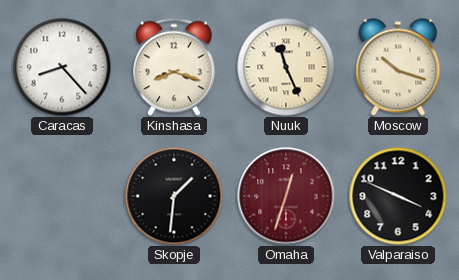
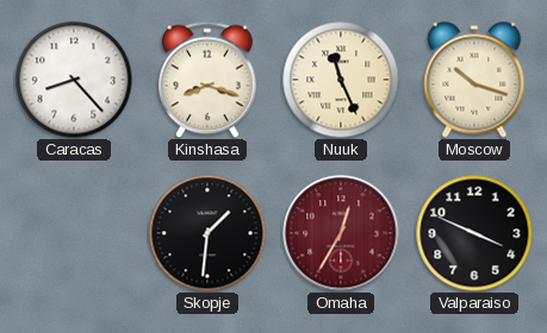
Omaha: 12:33 -> 12:35 (341, 233)
